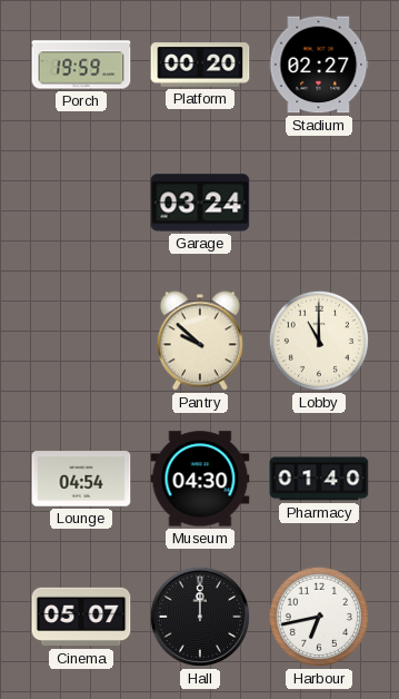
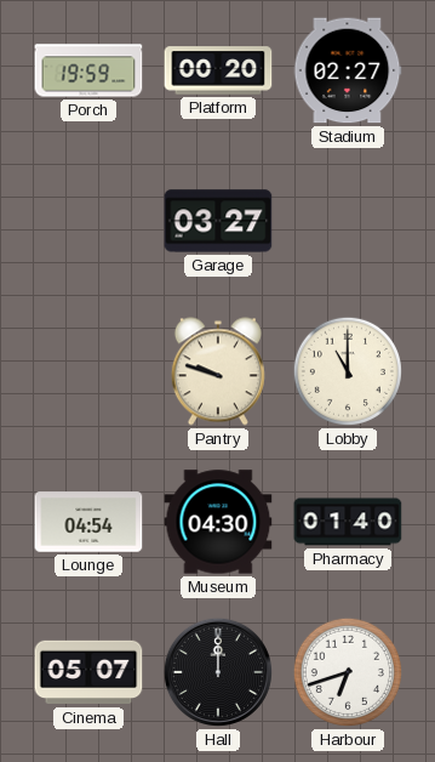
Garage: 03:24 -> 03:27 (218, 221)
Pantry: 9:52 -> 9:48 (218, 371)
Harbour: 6:43 -> 6:42 (348, 672)
